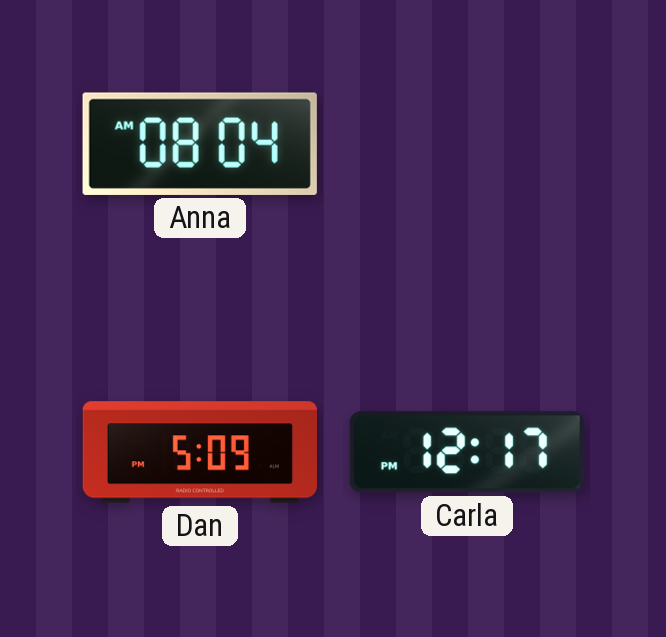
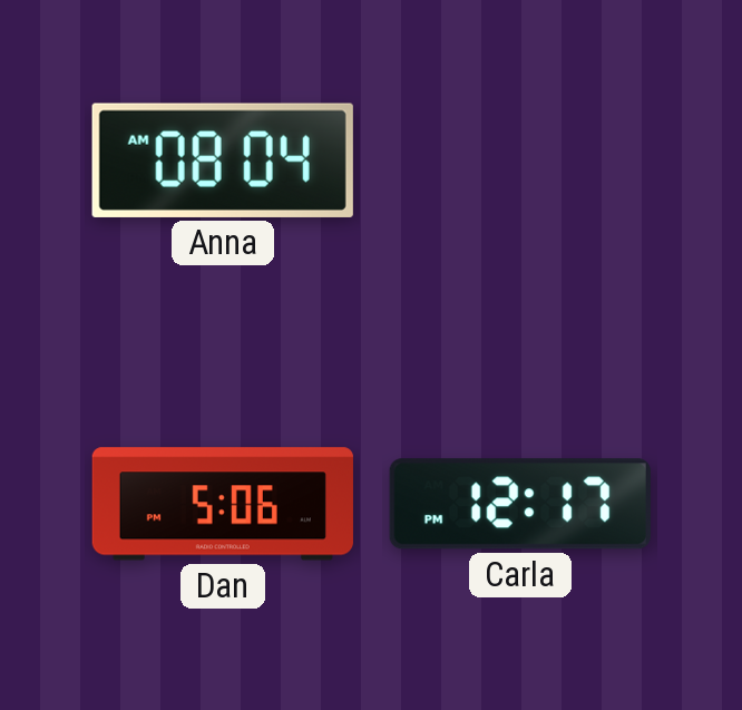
Dan: 5:09 -> 5:06 (223, 504)
